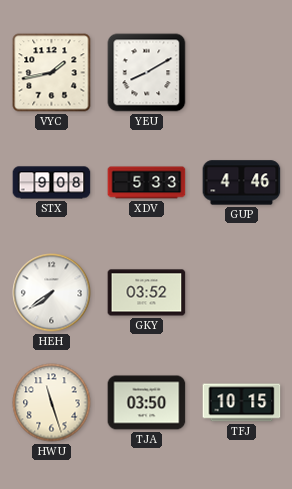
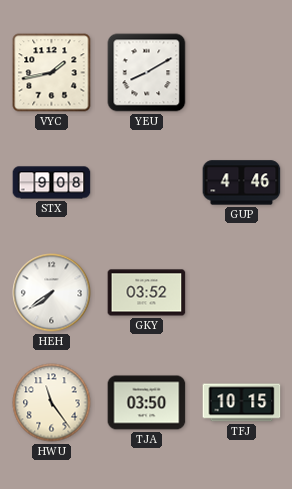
XDV: 5:33 -> none (147, 183)
HWU: 11:27 -> 11:24 (52, 403)
